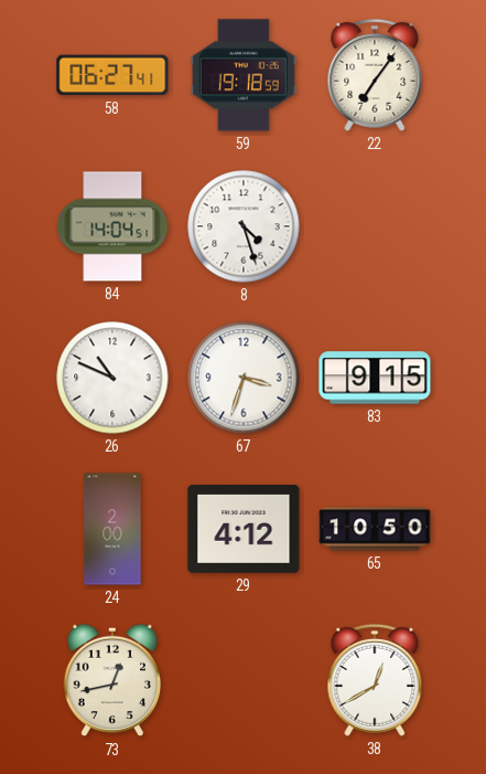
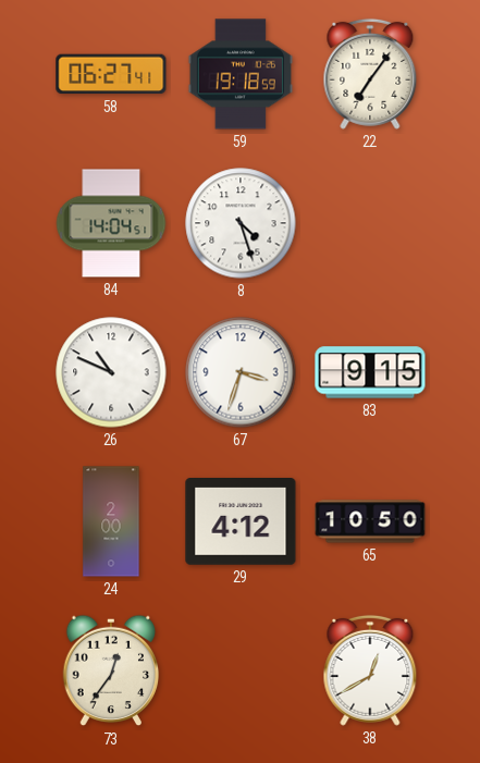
73: 12:43 -> 12:36 (111, 670)
